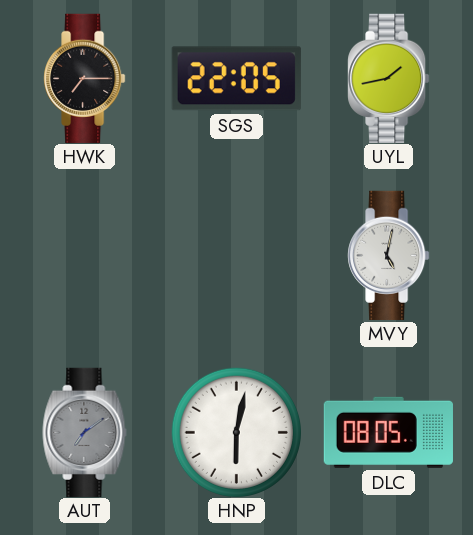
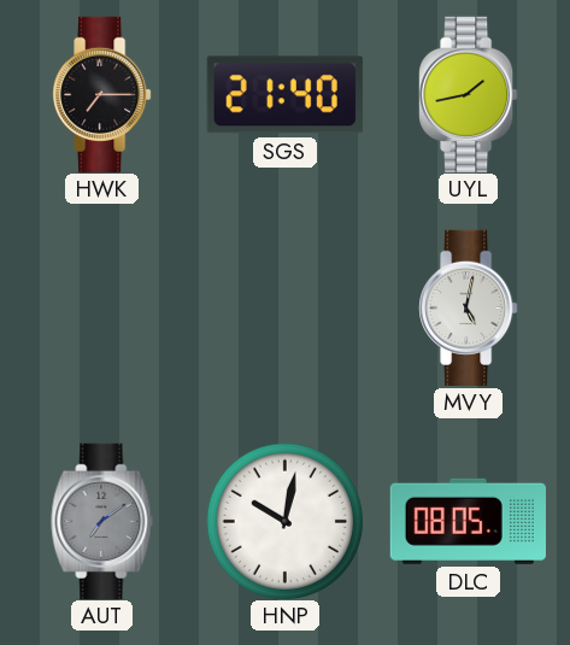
SGS: 22:05 -> 21:40 (284, 95)
HNP: 6:02 -> 10:02 (284, 521)
